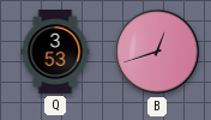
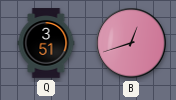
Q: 3:53 -> 3:51 (46, 43)
